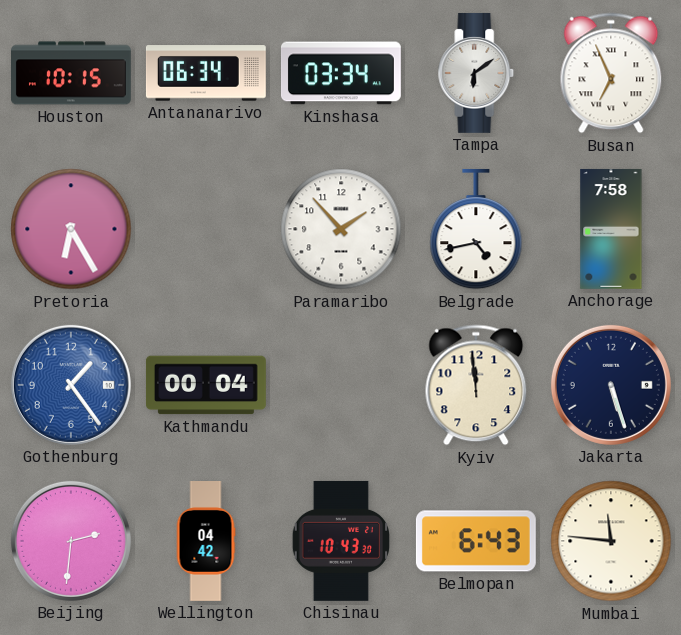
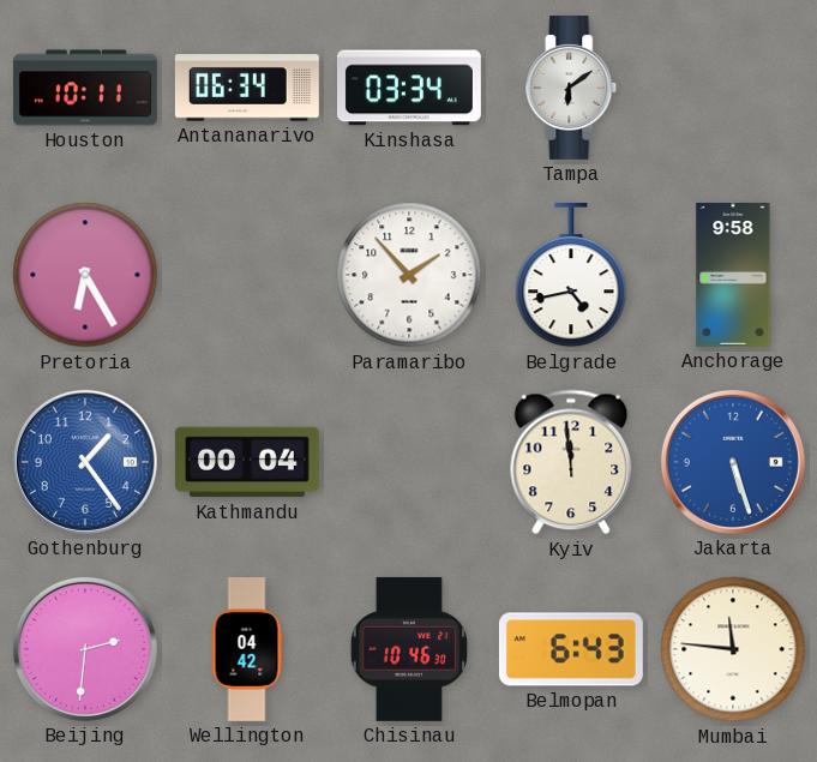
Houston: 10:15 -> 10:11 (86, 88)
Busan: 6:56 -> none (611, 73)
Anchorage: 7:58 -> 9:58 (733, 275)
Jakarta dial: navy -> blue (733, 462)
Chisinau: 10:43 -> 10:46 (408, 649)
